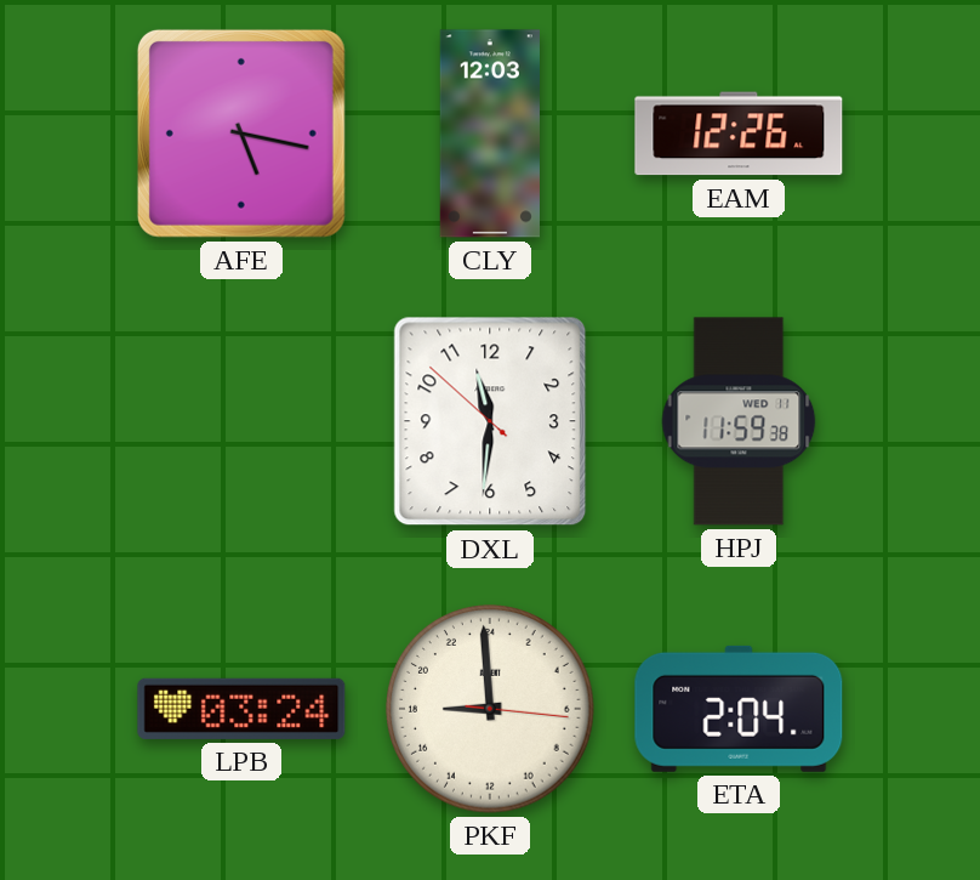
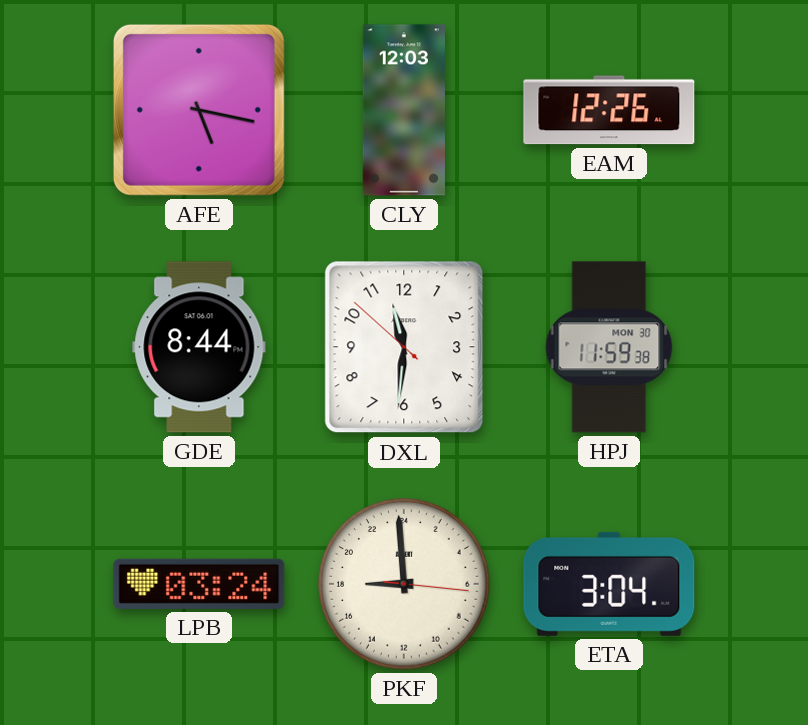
GDE: none -> 8:44 (199, 347)
HPJ date: WED 11 -> MON 30 (609, 347)
ETA: 2:04 -> 3:04 (609, 584)
